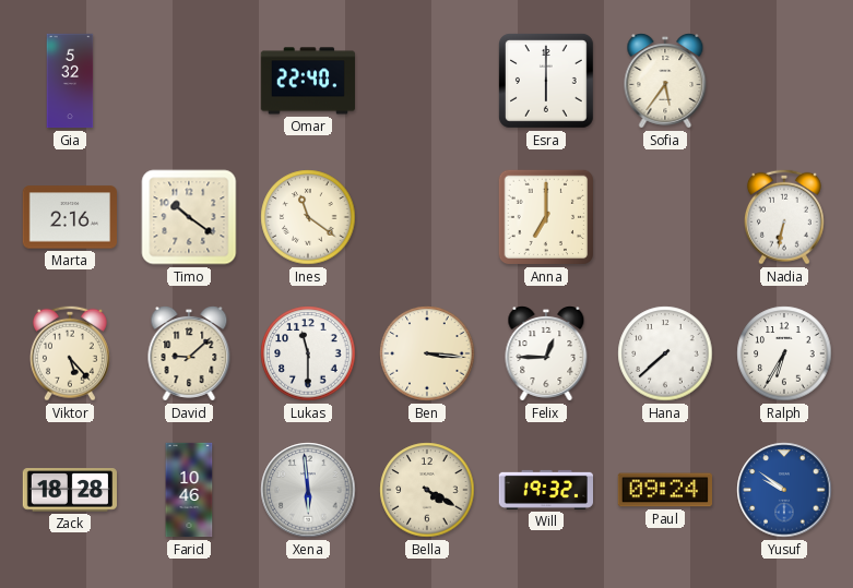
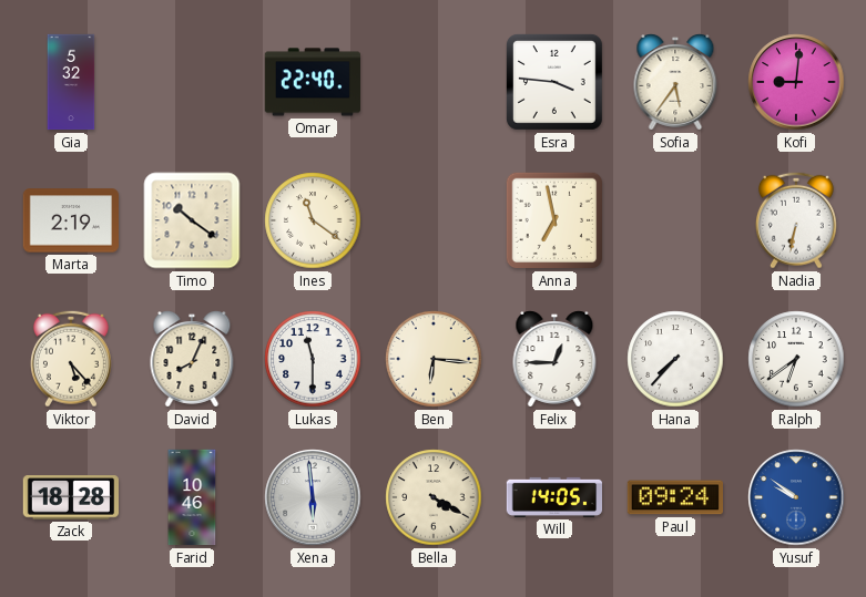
Esra: 6:00 -> 3:46 (554, 82)
Kofi: none -> 9:01 (796, 82)
Marta: 2:16 -> 2:19 (70, 220)
Anna: 7:00 -> 6:58 (554, 220)
David: 9:08 -> 8:04 (192, 360)
Ben: 3:16 -> 6:16 (434, 359)
Hana: 7:38 -> 7:37 (675, 359)
Ralph: 6:35 -> 6:39 (796, 359)
Will: 19:32 -> 14:05 (554, 497)
